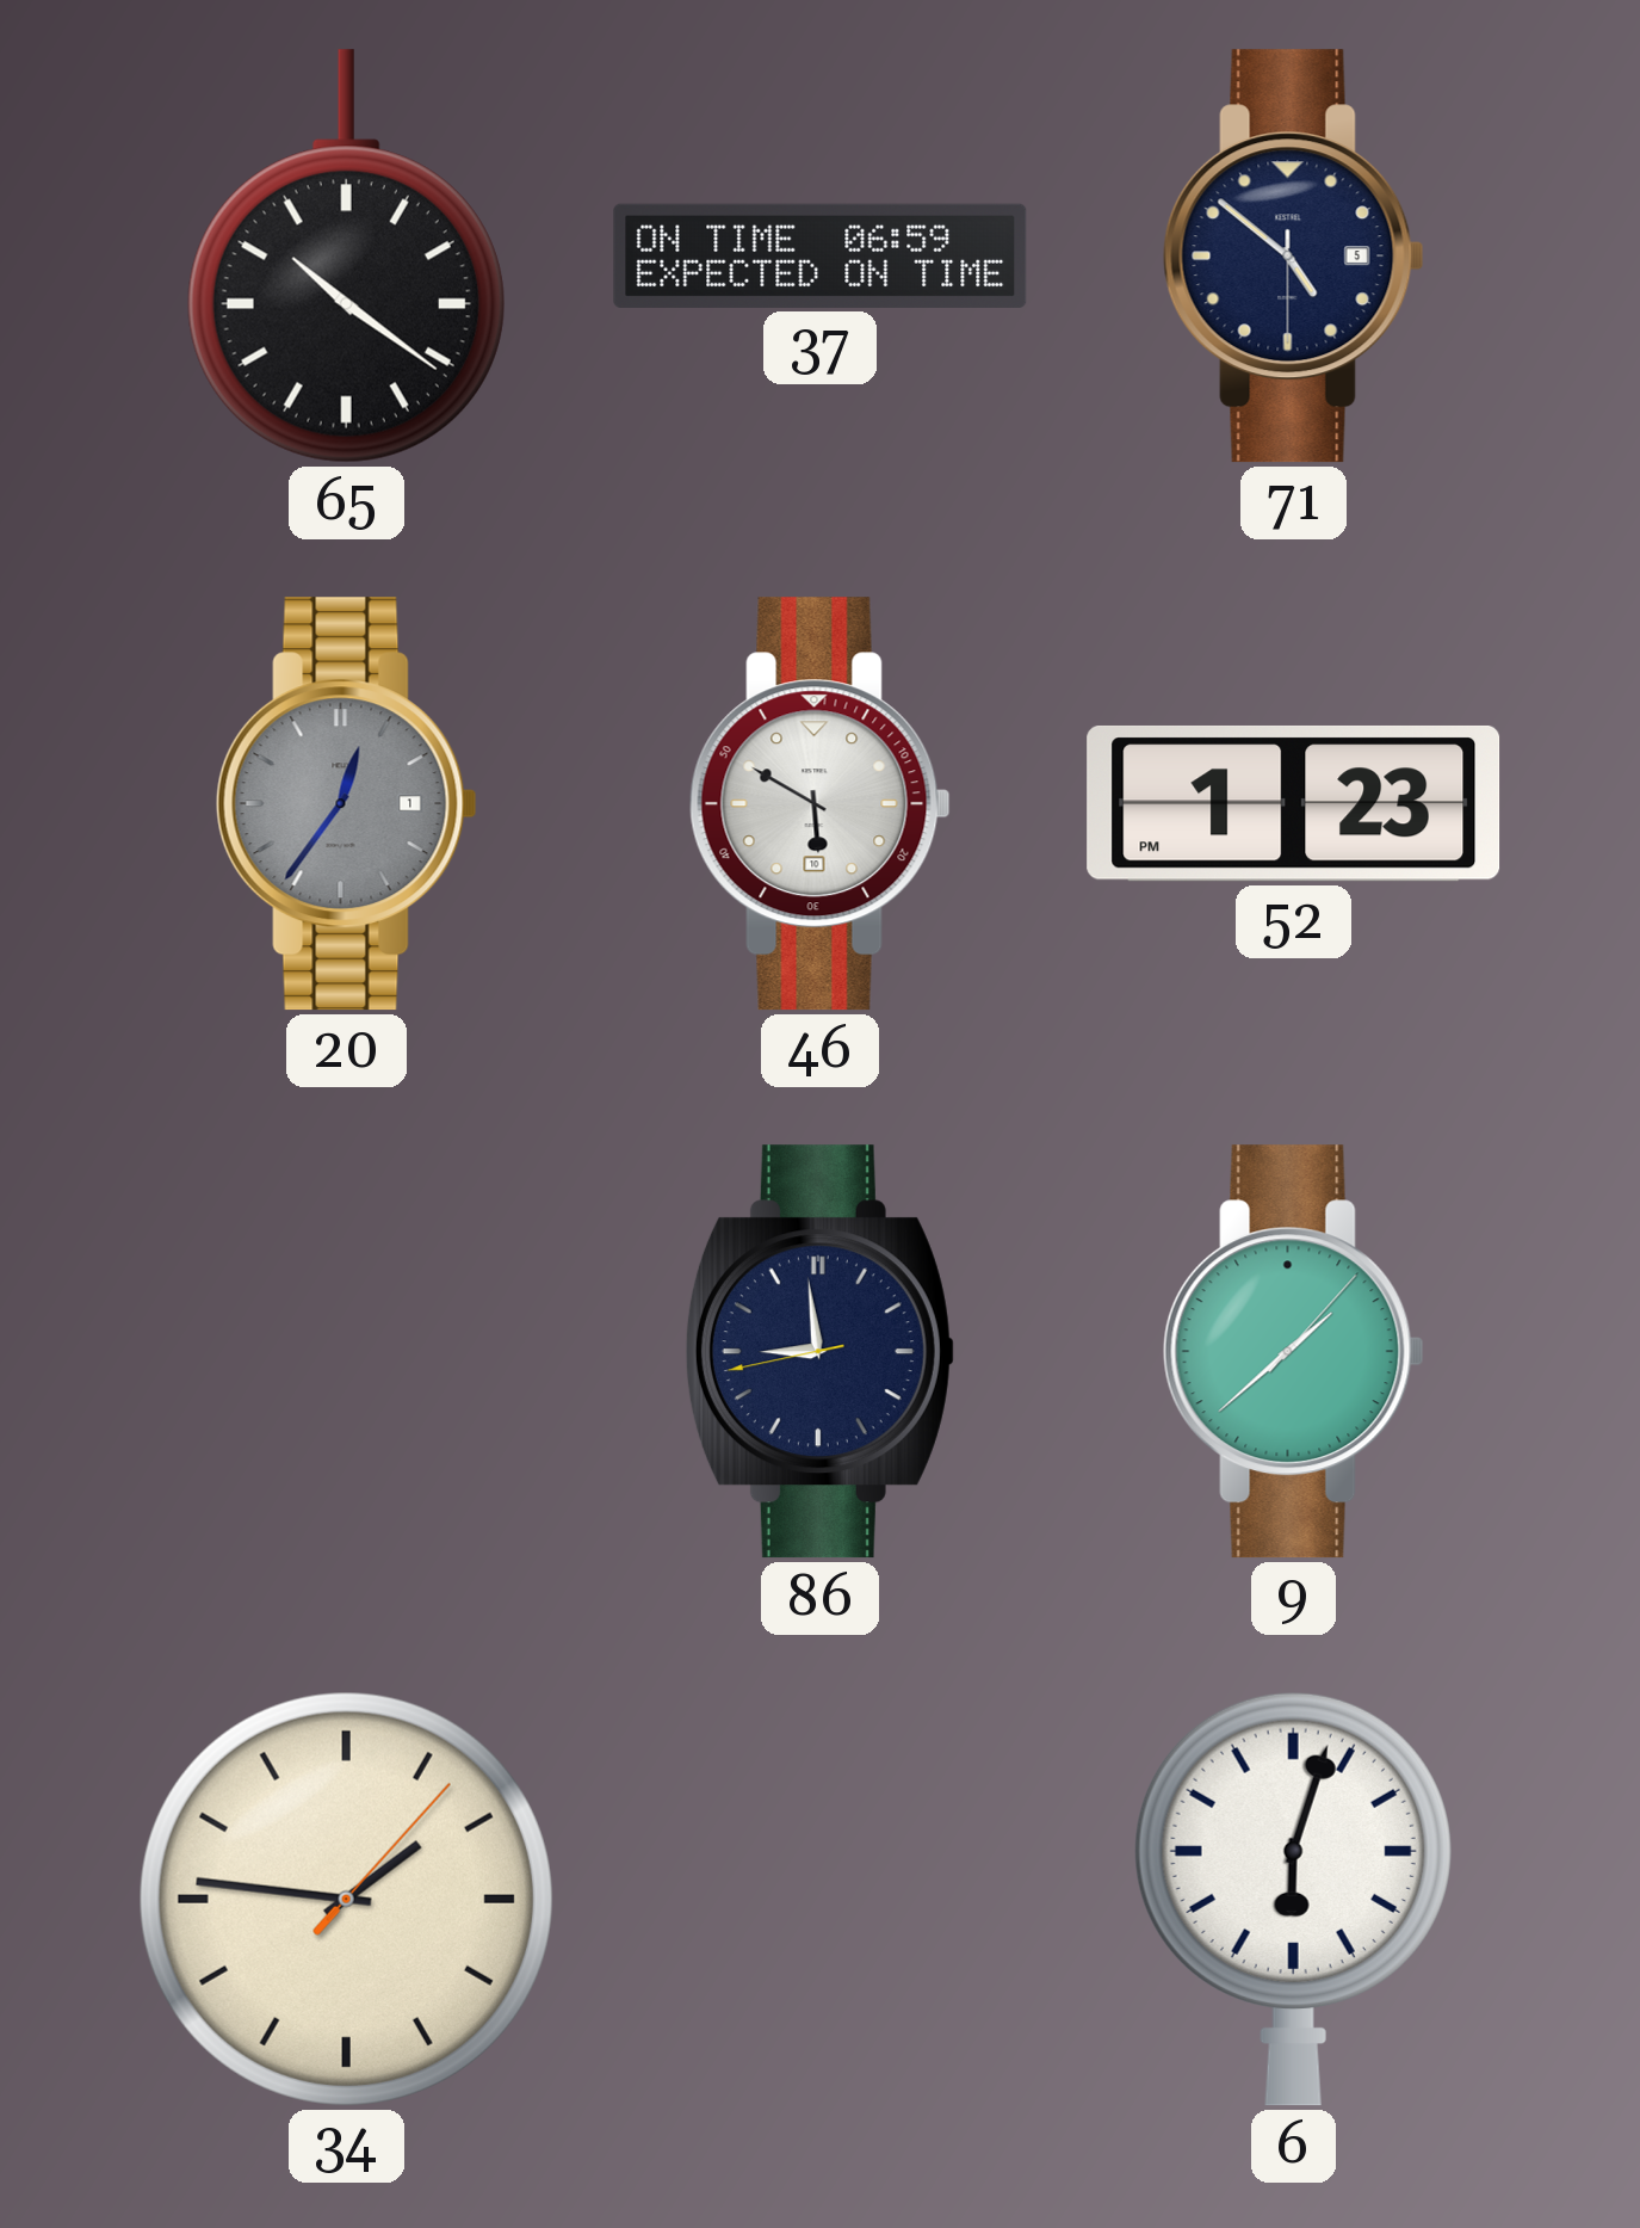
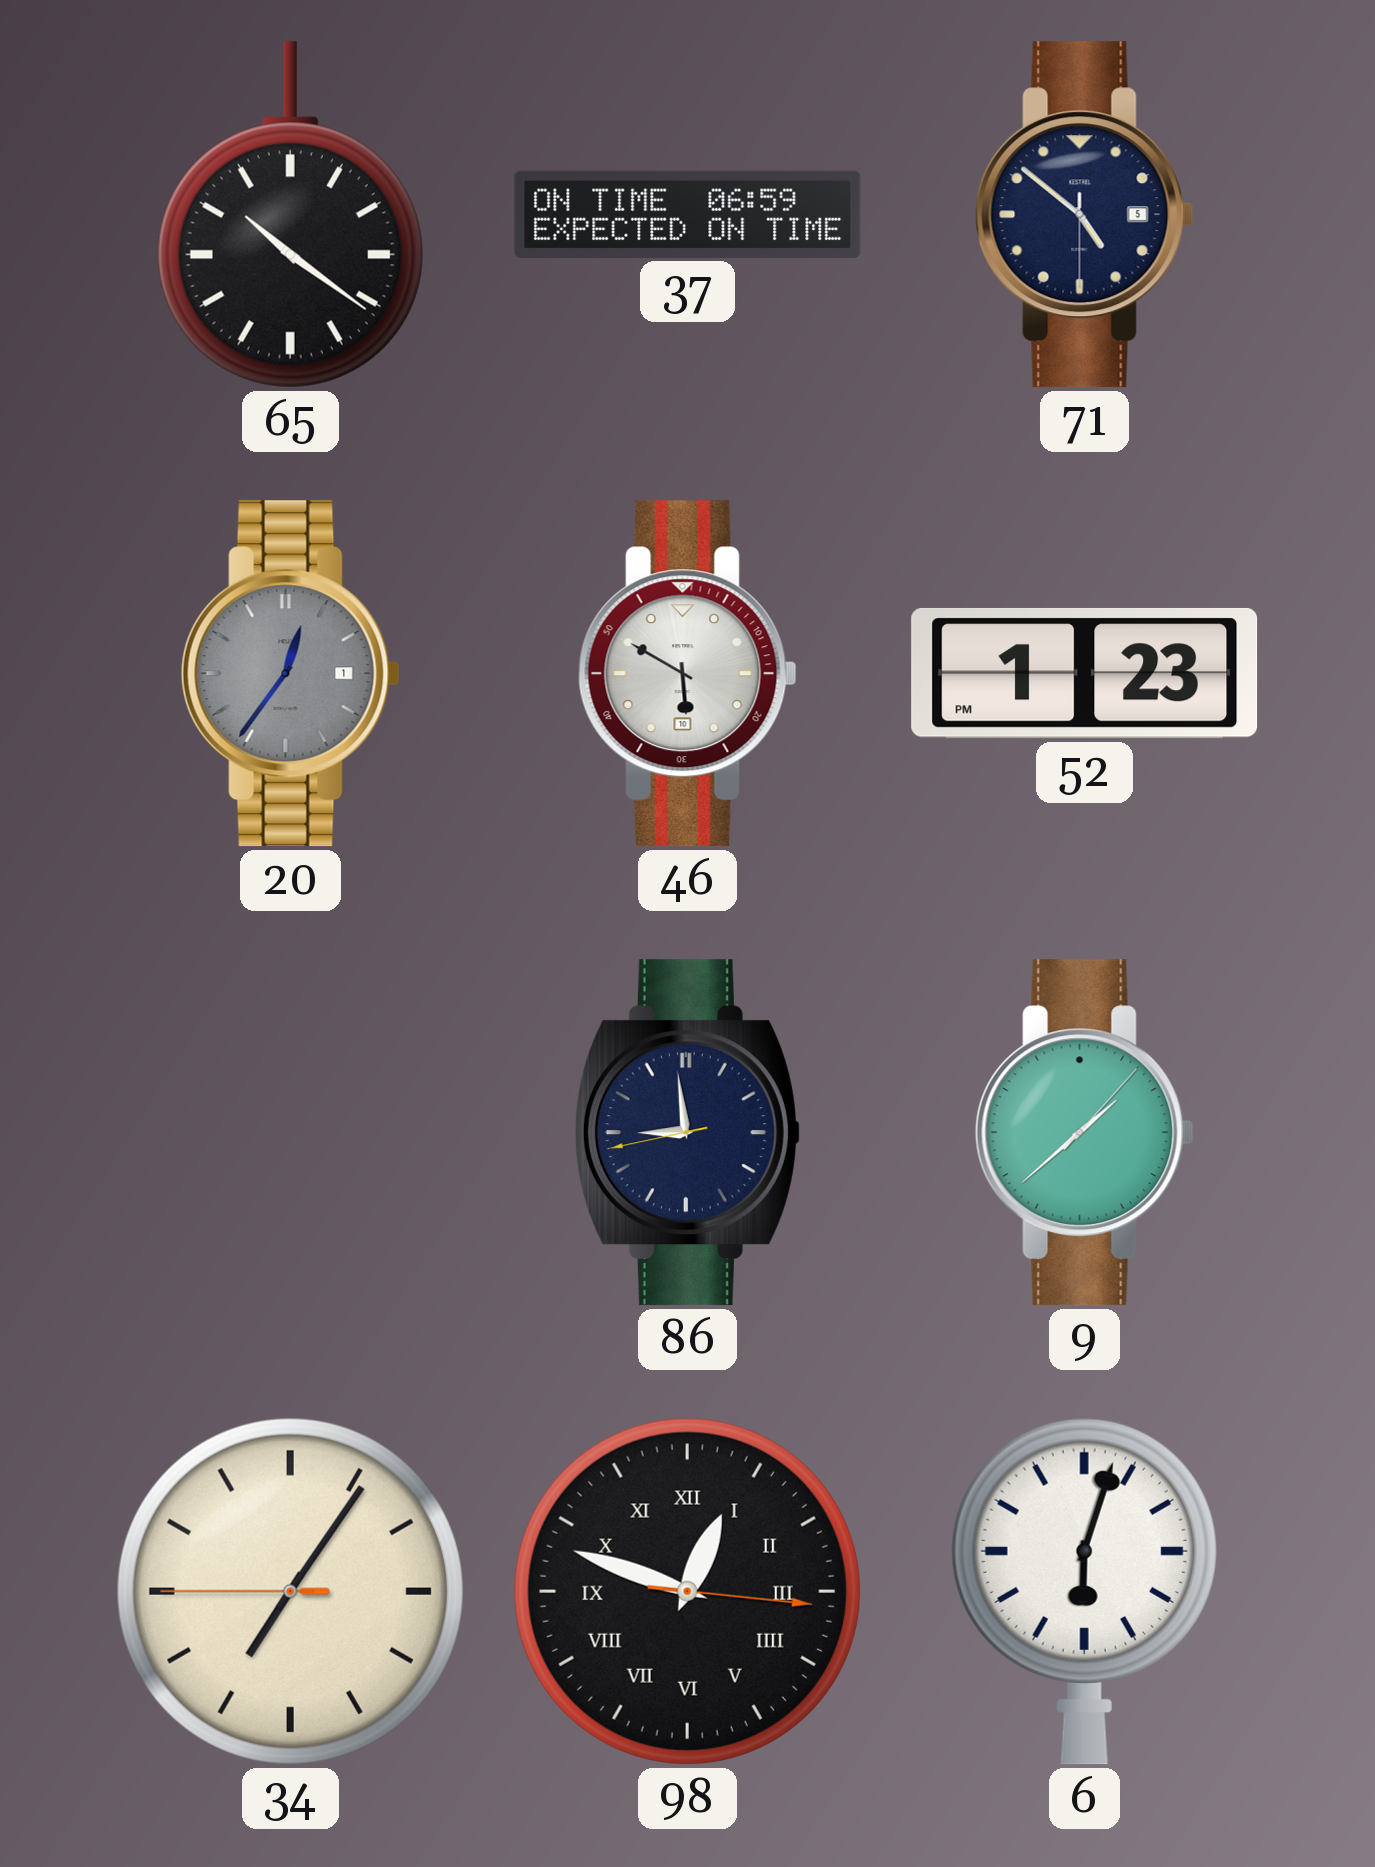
34: 1:46 -> 7:05 (290, 1591)
98: none -> 12:48 (687, 1591)
